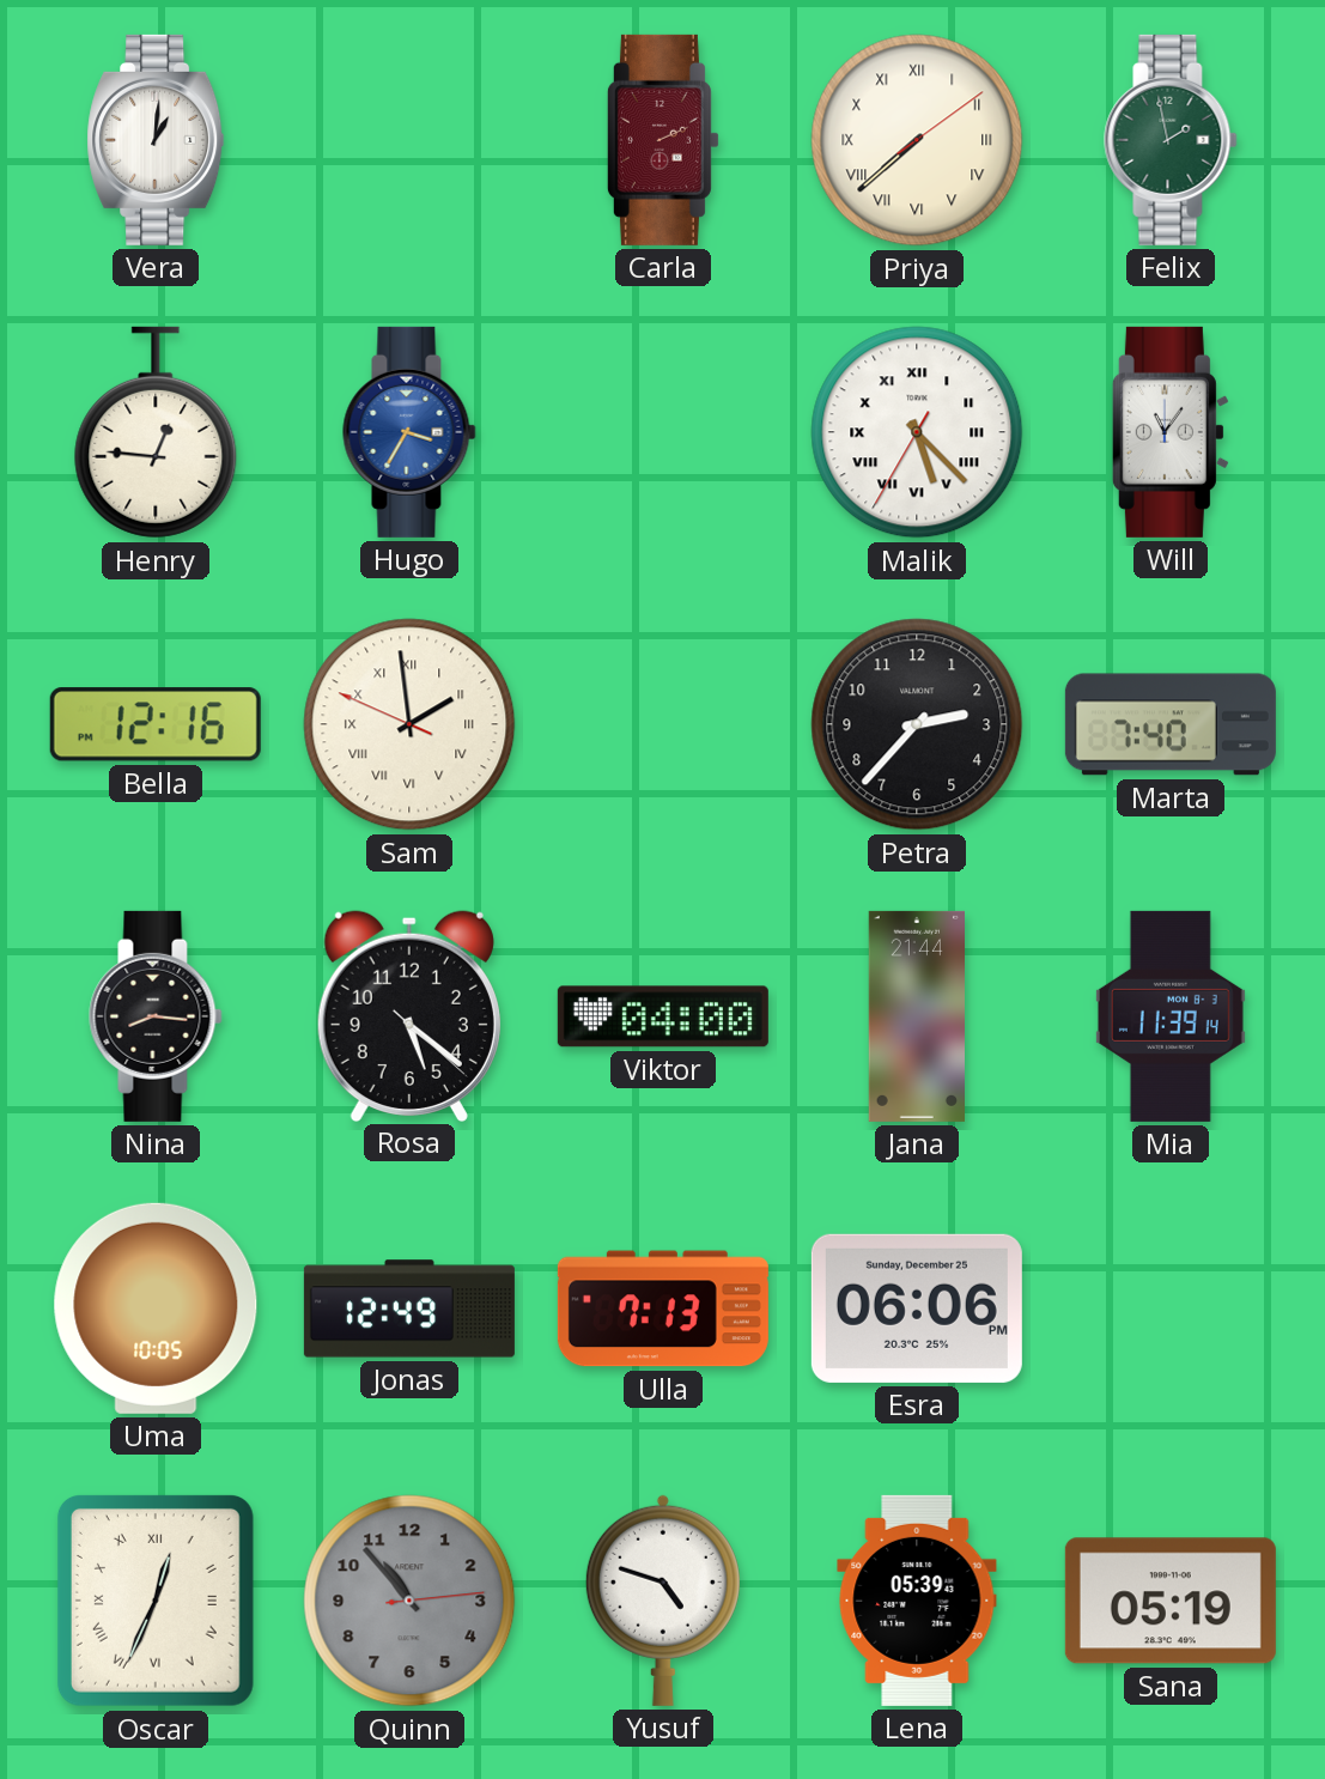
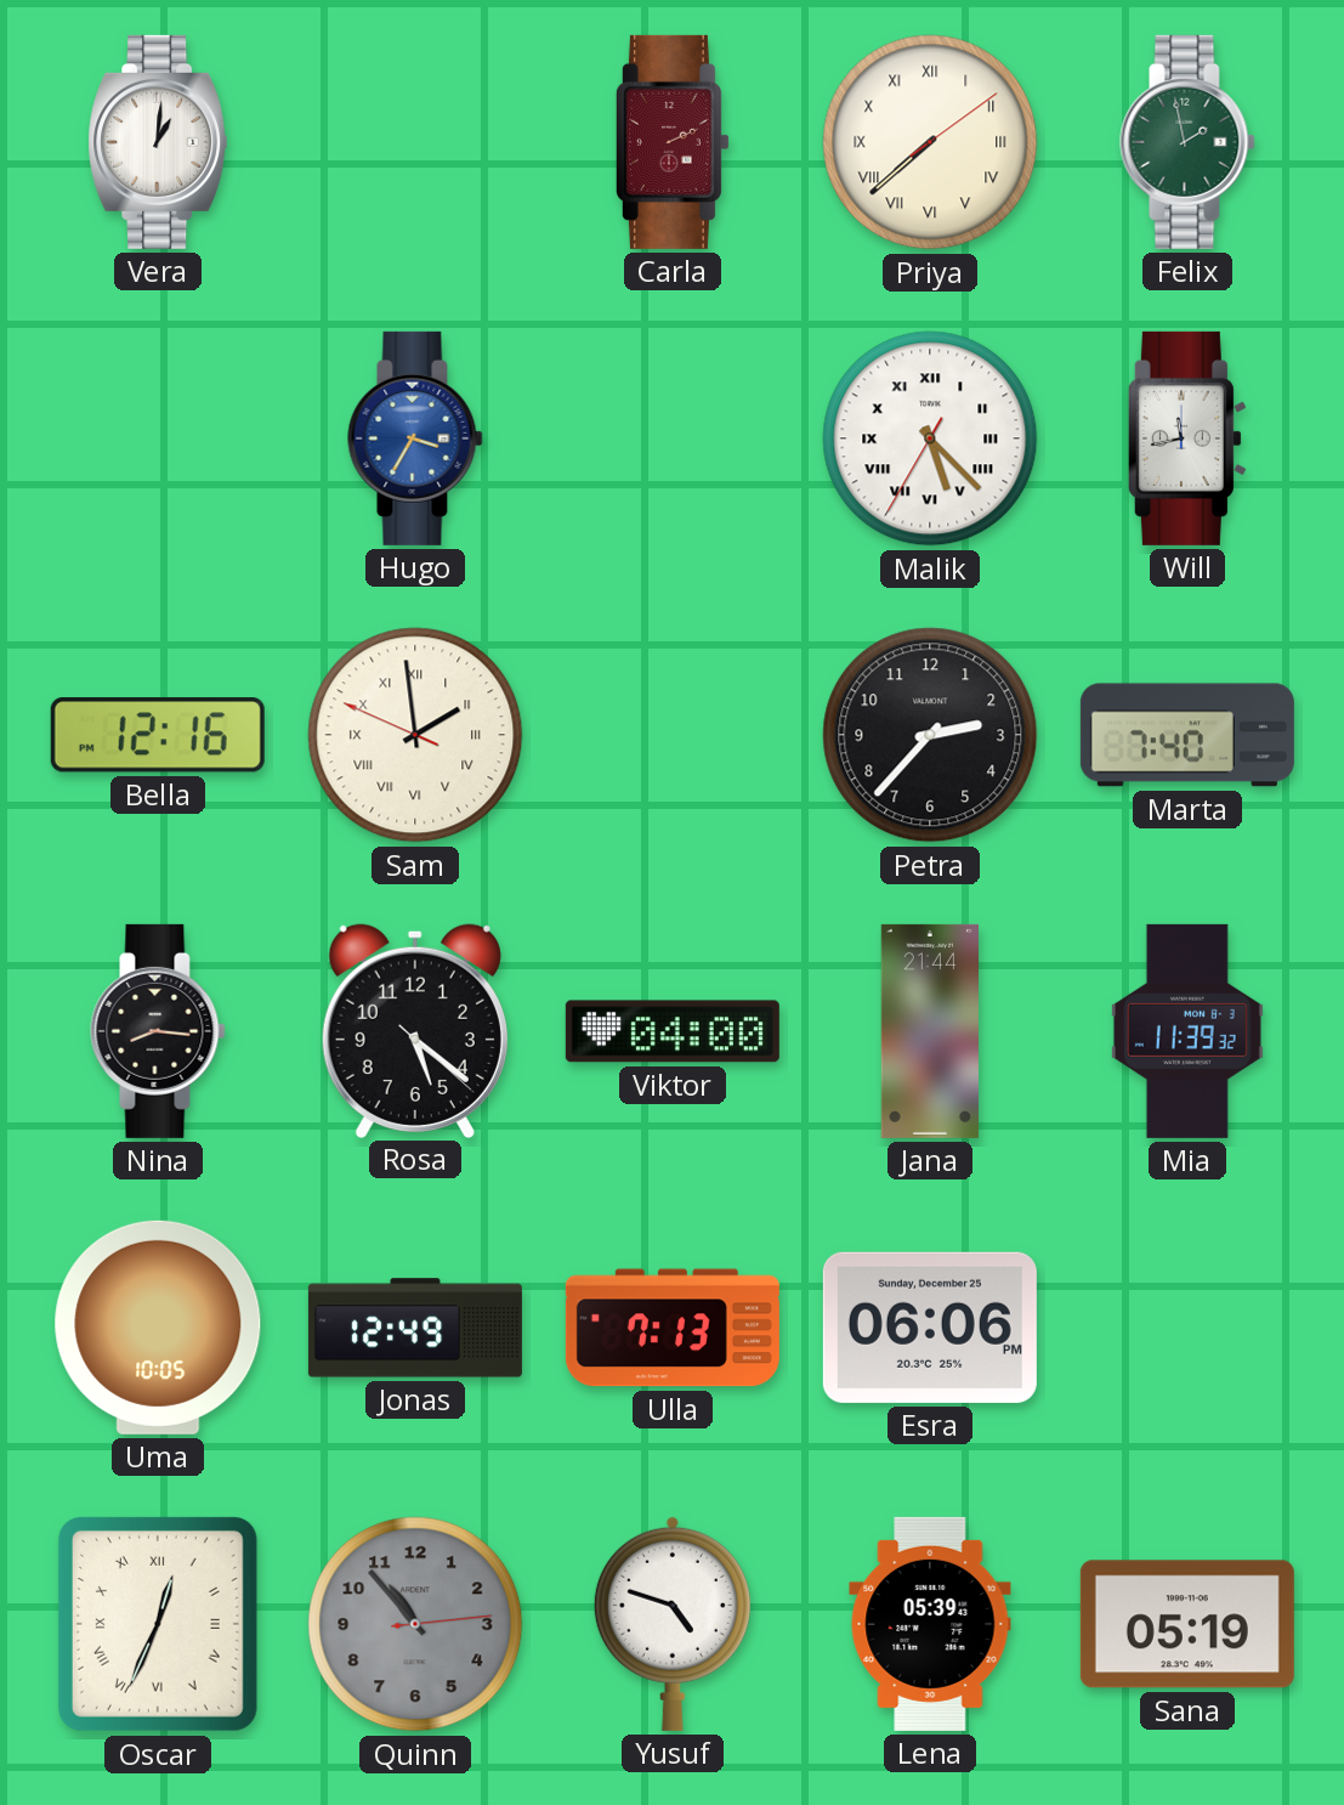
Henry: 12:46 -> none (156, 432)
Will: 11:06 -> 11:43 (1187, 438)
Mia: 11:39:14 -> 11:39:32 (1187, 1031)
